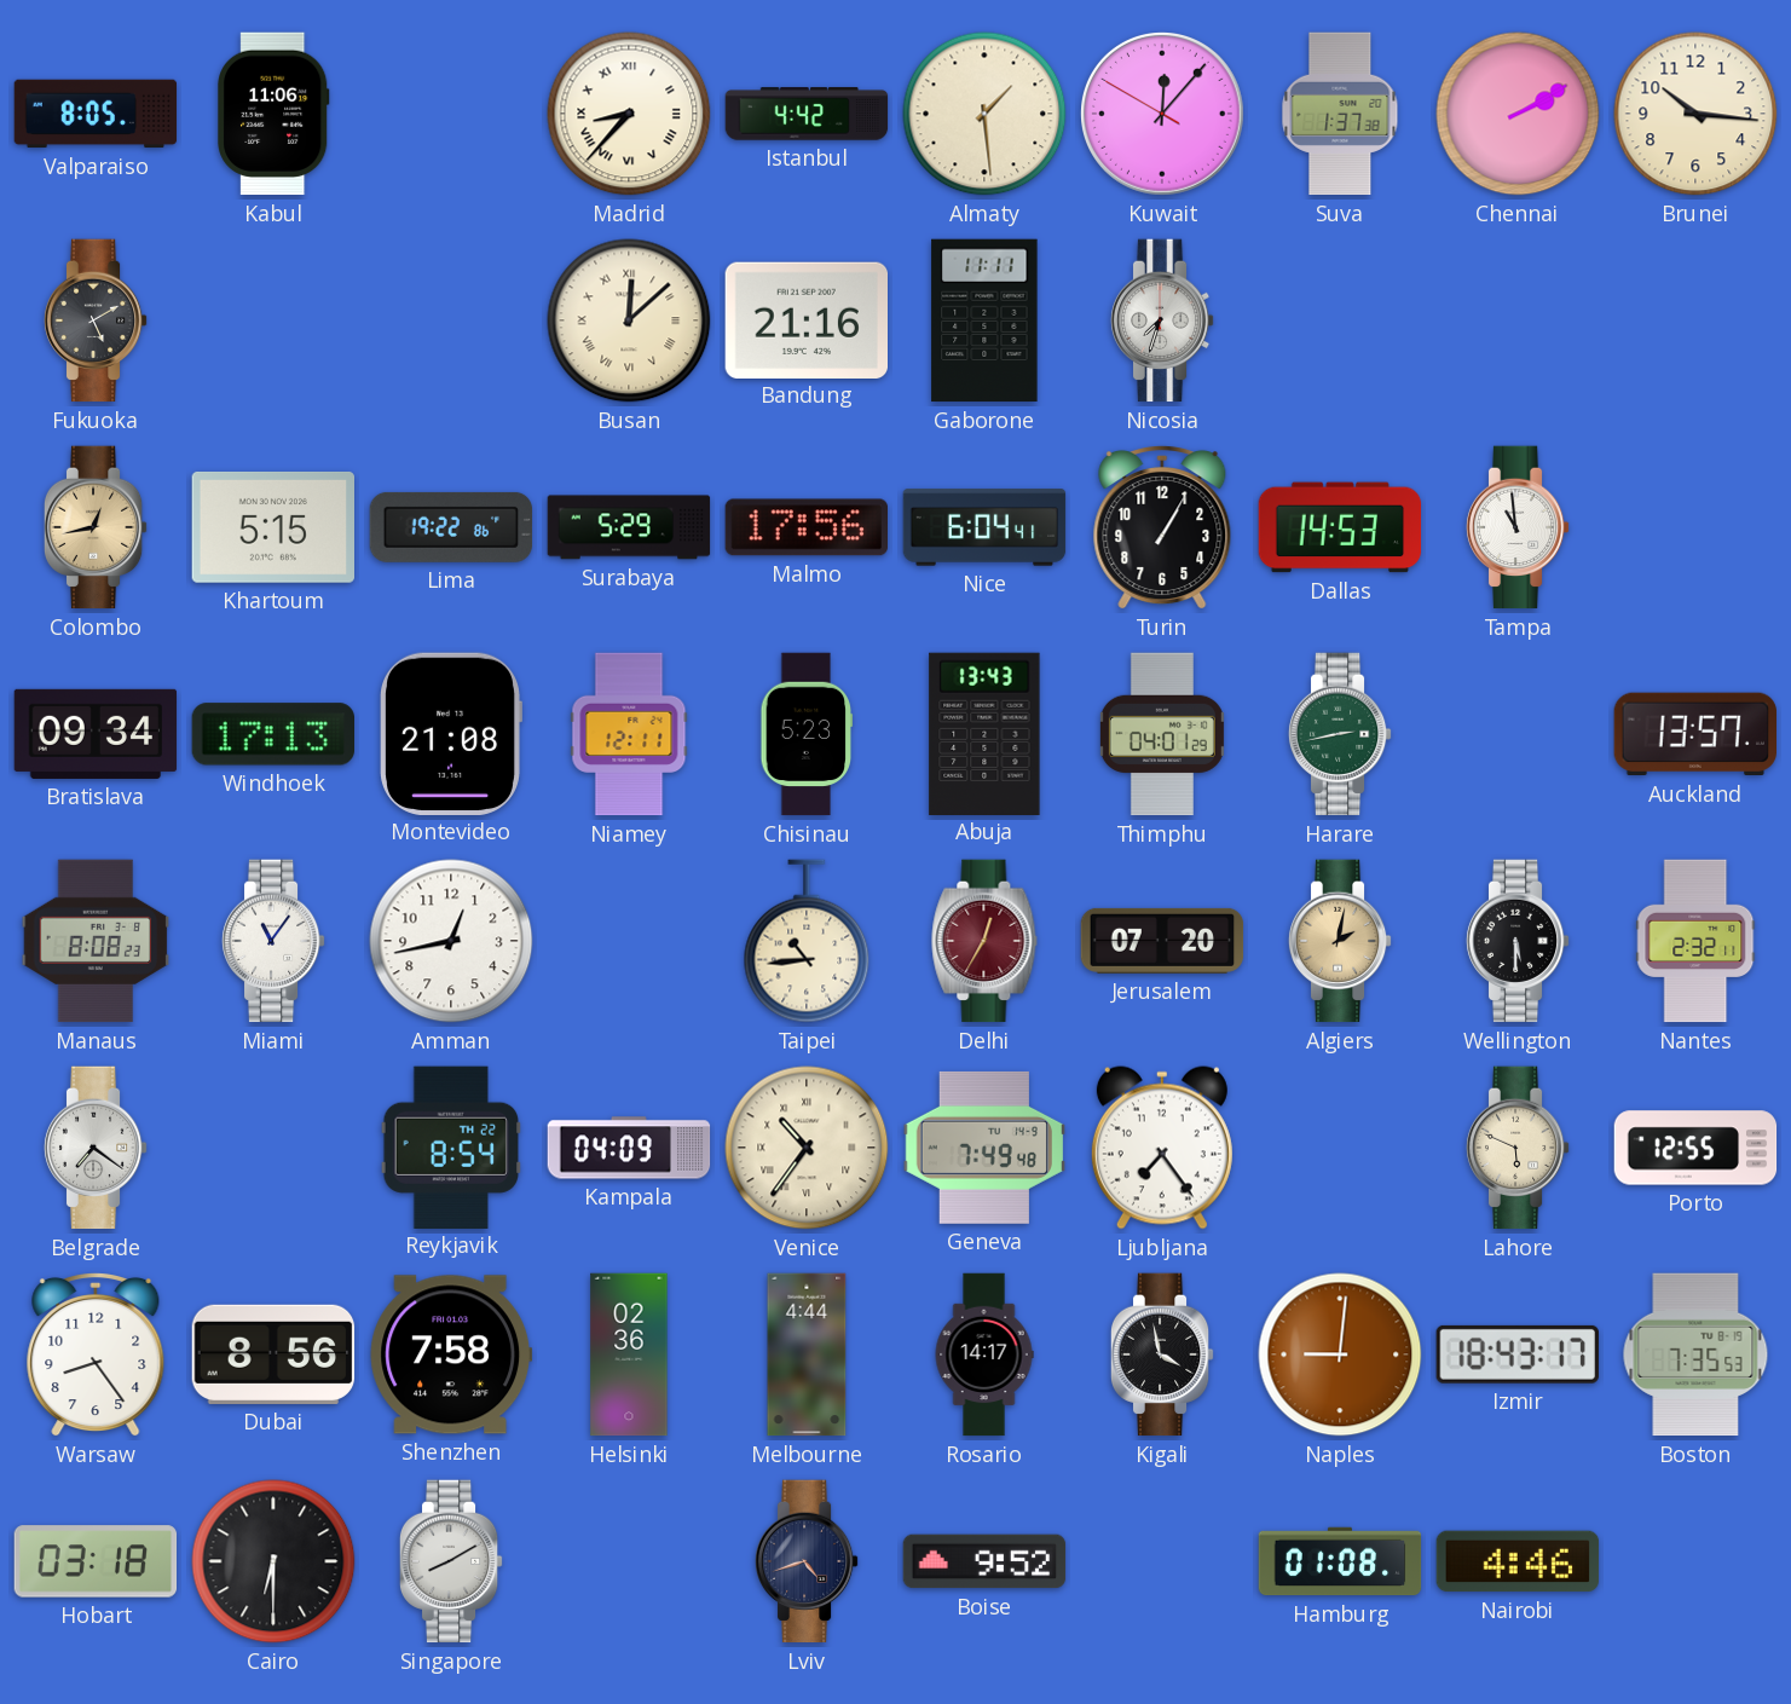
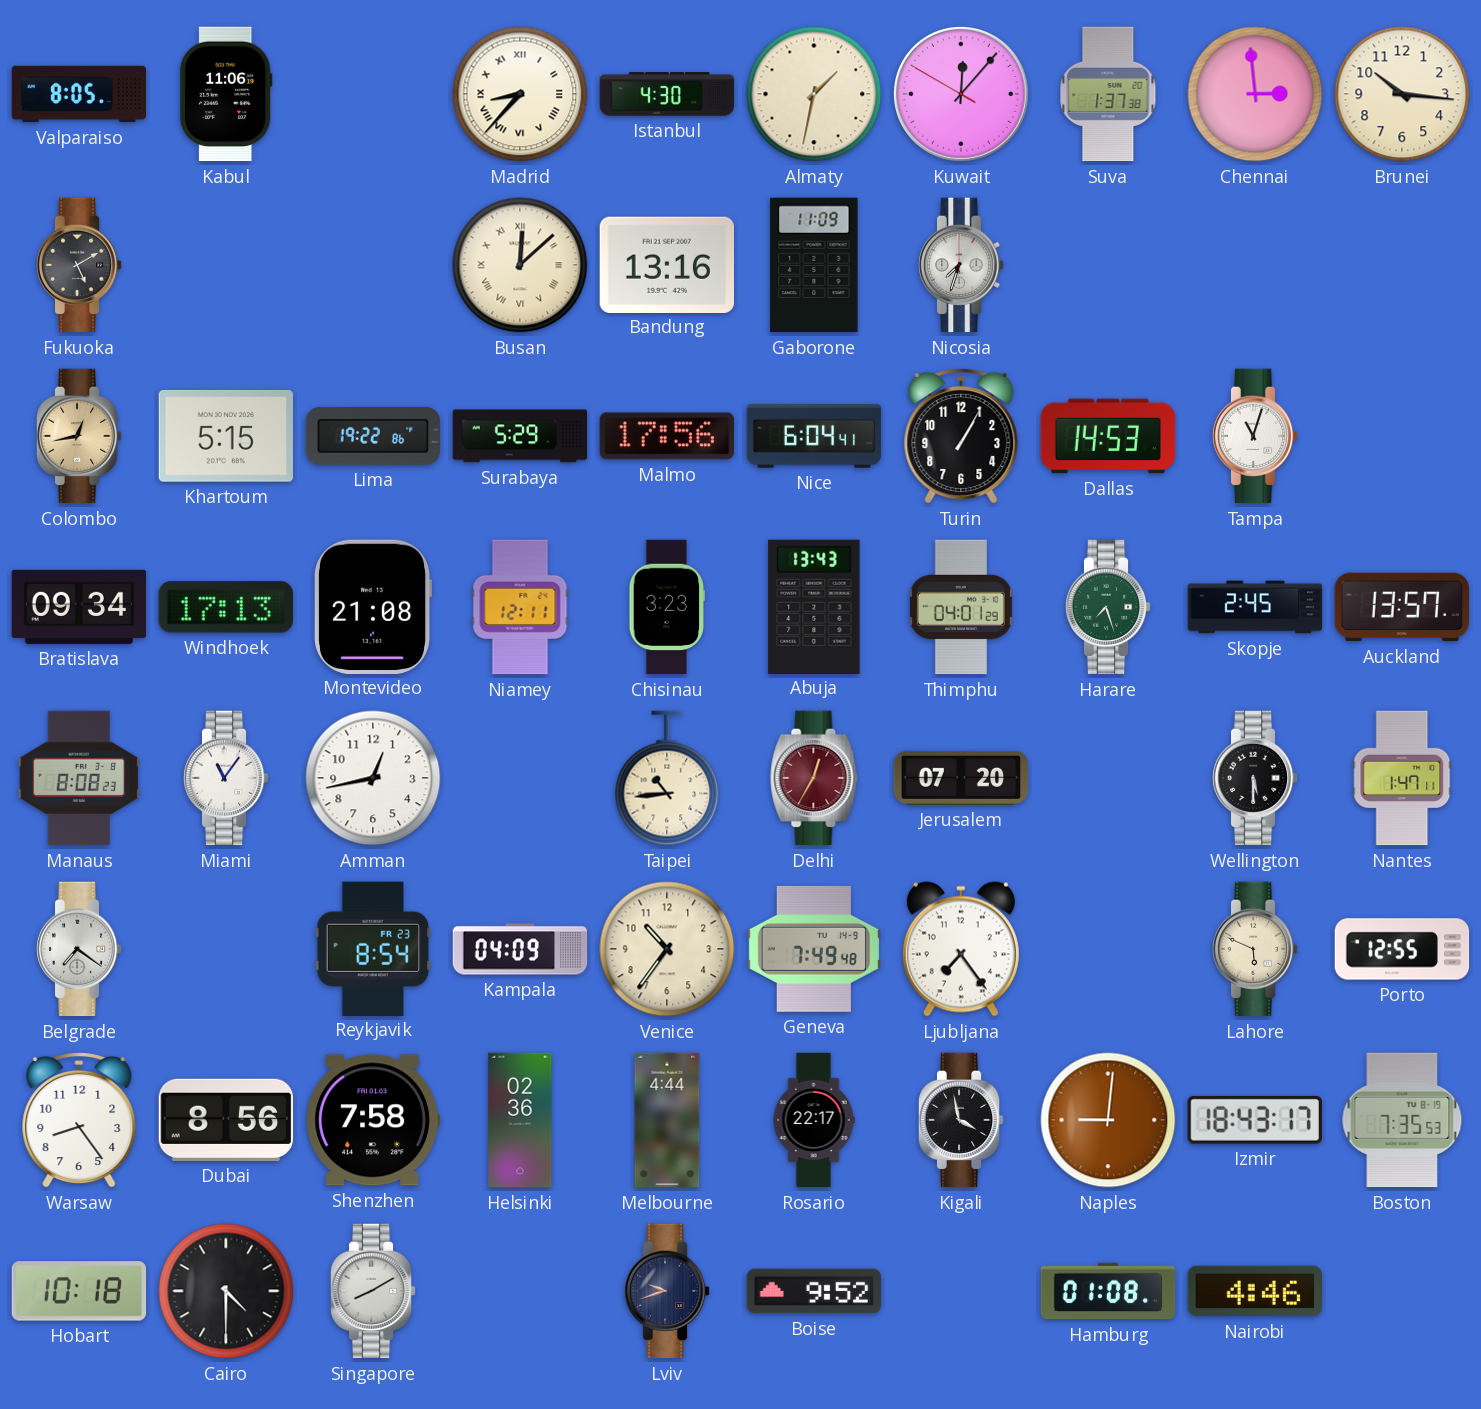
Istanbul: 4:42 -> 4:30 (667, 94)
Almaty: 1:29 -> 1:32 (814, 94)
Chennai: 2:10 -> 2:59 (1255, 94)
Bandung: 21:16 -> 13:16 (666, 264)
Gaborone: 11:11 -> 11:09 (814, 265)
Tampa: 10:59 -> 11:03 (1255, 436)
Chisinau: 5:23 -> 3:23 (667, 607)
Harare: 2:43 -> 7:27 (1108, 607)
Skopje: none -> 2:45 (1255, 607)
Algiers: 2:02 -> none (1340, 941)
Nantes: 2:32 -> 1:47 (1402, 778)
Reykjavik date: TH 22 -> FR 23 (373, 948)
Venice numerals: Roman -> Arabic (667, 949)
Rosario: 14:17 -> 22:17 (814, 1120)
Hobart: 03:18 -> 10:18 (79, 1291)
Cairo: 6:30 -> 4:30 (226, 1291)
Lviv: 4:42 -> 9:42 (667, 1291)
